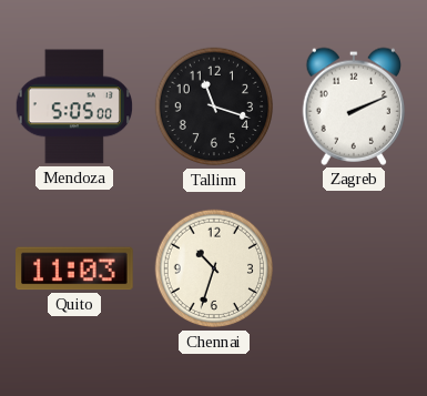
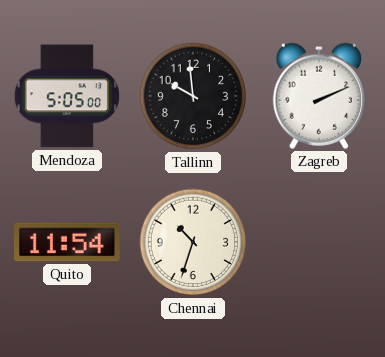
Tallinn: 11:18 -> 9:59 (193, 96)
Quito: 11:03 -> 11:54 (68, 242)
